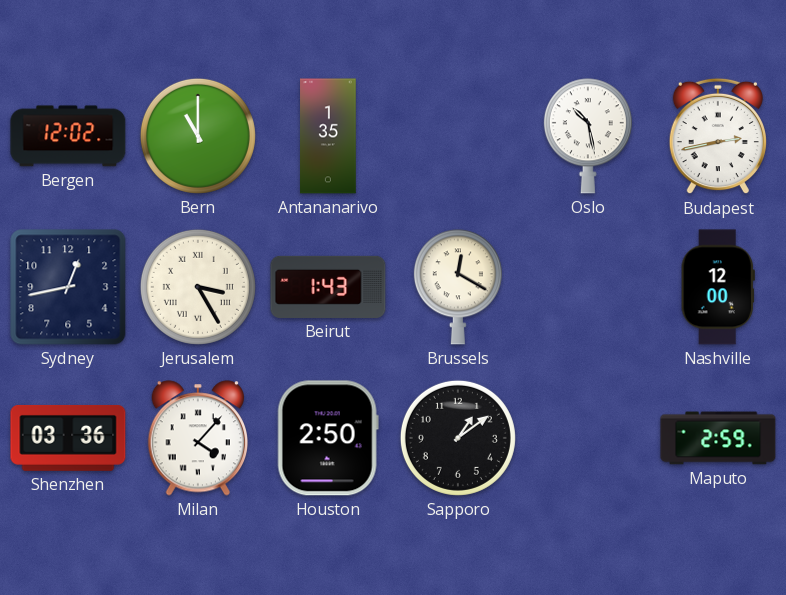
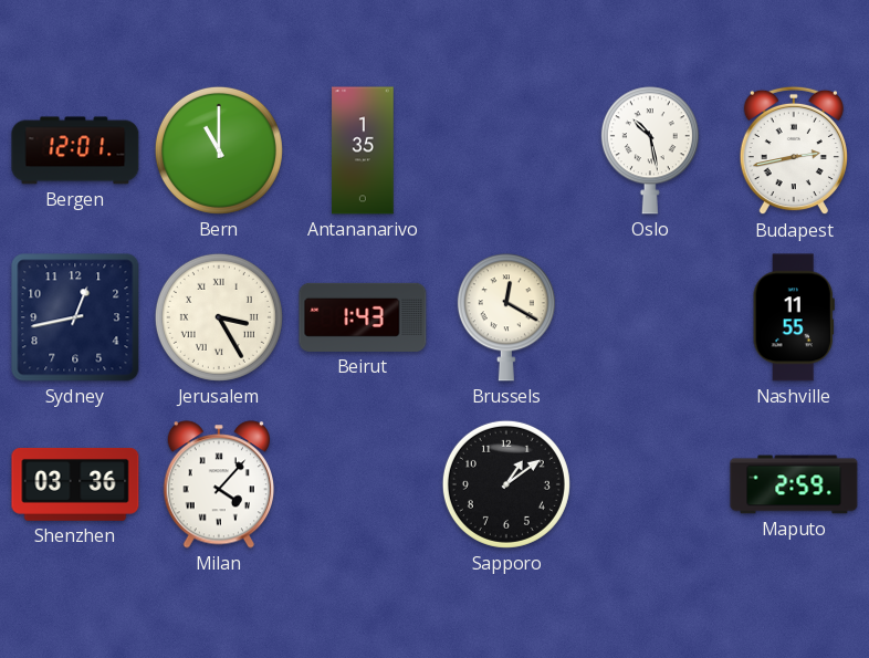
Bergen: 12:02 -> 12:01 (75, 150)
Nashville: 12:00 -> 11:55 (794, 317)
Houston: 2:50 -> none (328, 438)
